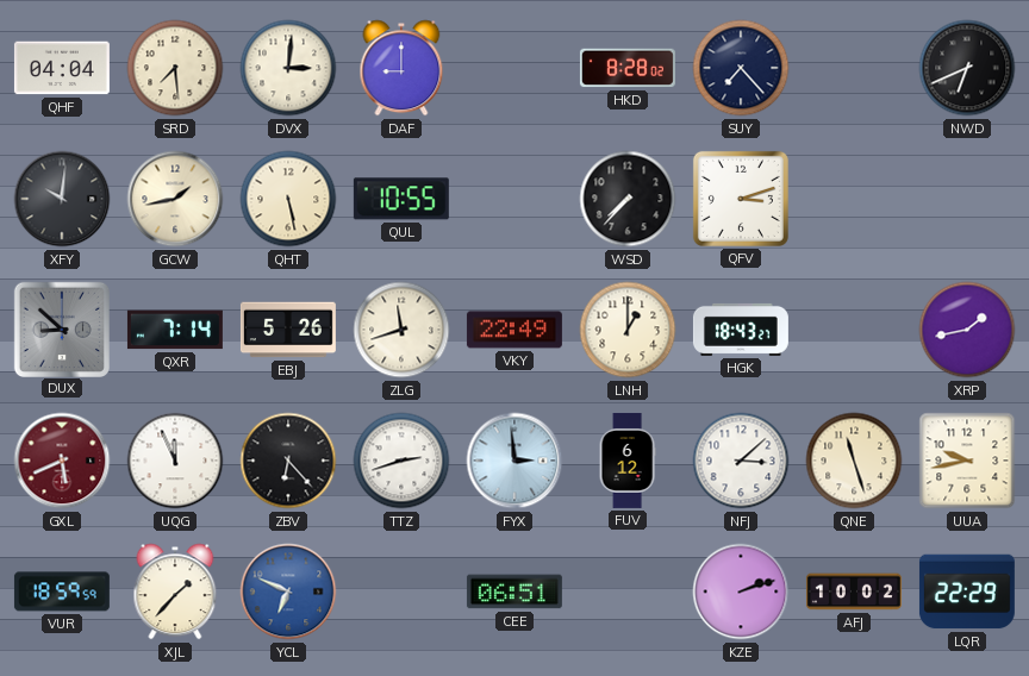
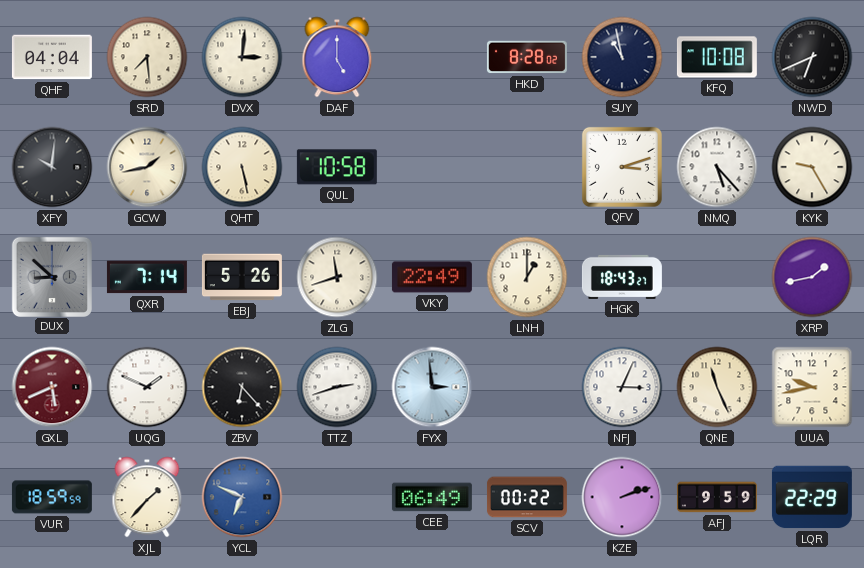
DAF: 9:00 -> 5:00 (337, 57)
SUY: 7:23 -> 10:58 (622, 57)
KFQ: none -> 10:08 (717, 57)
QUL: 10:55 -> 10:58 (337, 167)
WSD: 7:37 -> none (628, 199)
NMQ: none -> 5:23 (717, 167)
KYK: none -> 9:25 (812, 167)
UQG: 11:56 -> 1:49 (147, 387)
FUV: 6:12 -> none (628, 461)
NFJ: 3:08 -> 3:04 (622, 387)
QNE: 11:27 -> 11:26 (717, 387)
CEE: 06:51 -> 06:49 (432, 497)
SCV: none -> 00:22 (527, 497)
AFJ: 10:02 -> 9:59 (717, 497)
